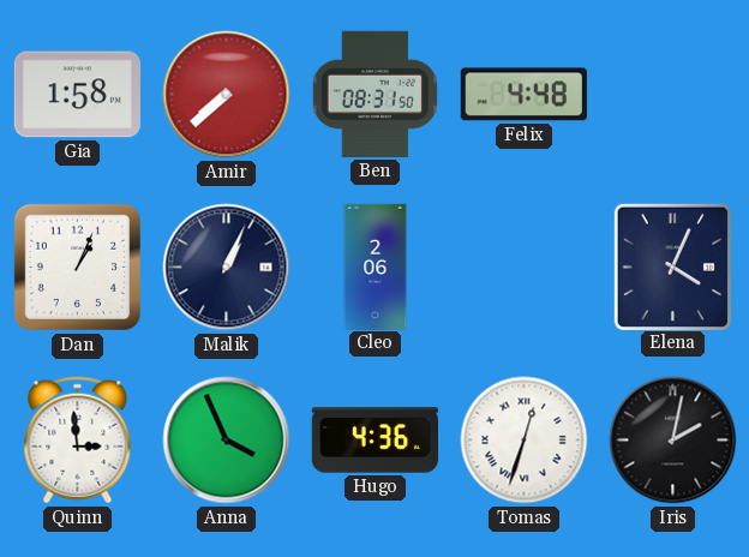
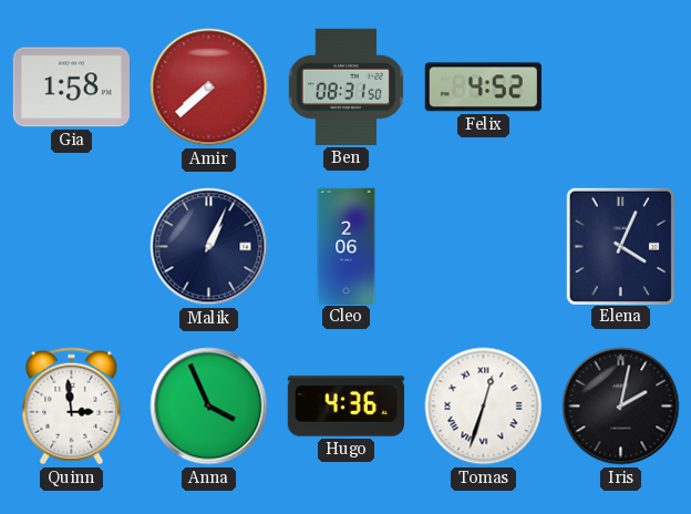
Felix: 4:48 -> 4:52 (483, 88)
Dan: 1:04 -> none (78, 268)
